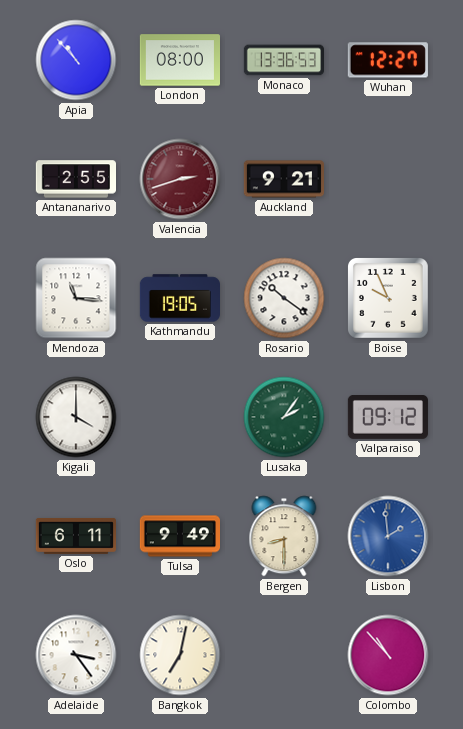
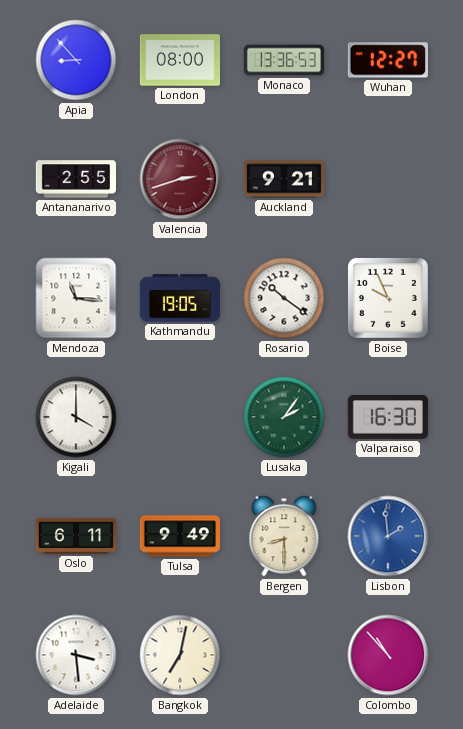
Apia: 10:53 -> 8:53 (76, 60)
Valparaiso: 09:12 -> 16:30 (387, 418)
Adelaide: 3:24 -> 3:29 (76, 655)
